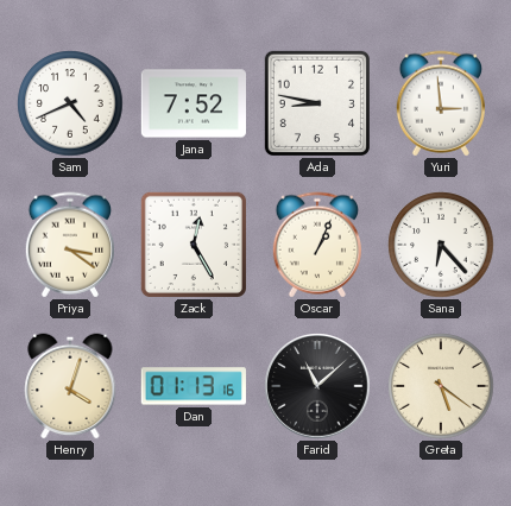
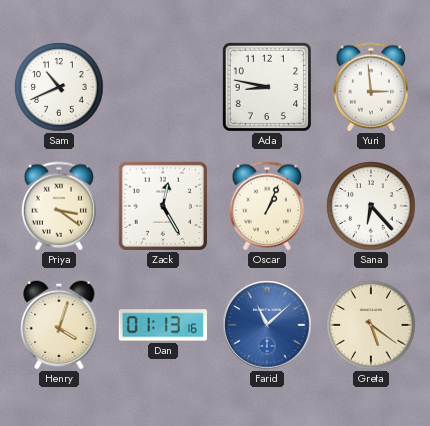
Sam: 4:41 -> 10:41 (59, 87)
Jana: 7:52 -> none (193, 103)
Farid dial: black -> blue (267, 325)
